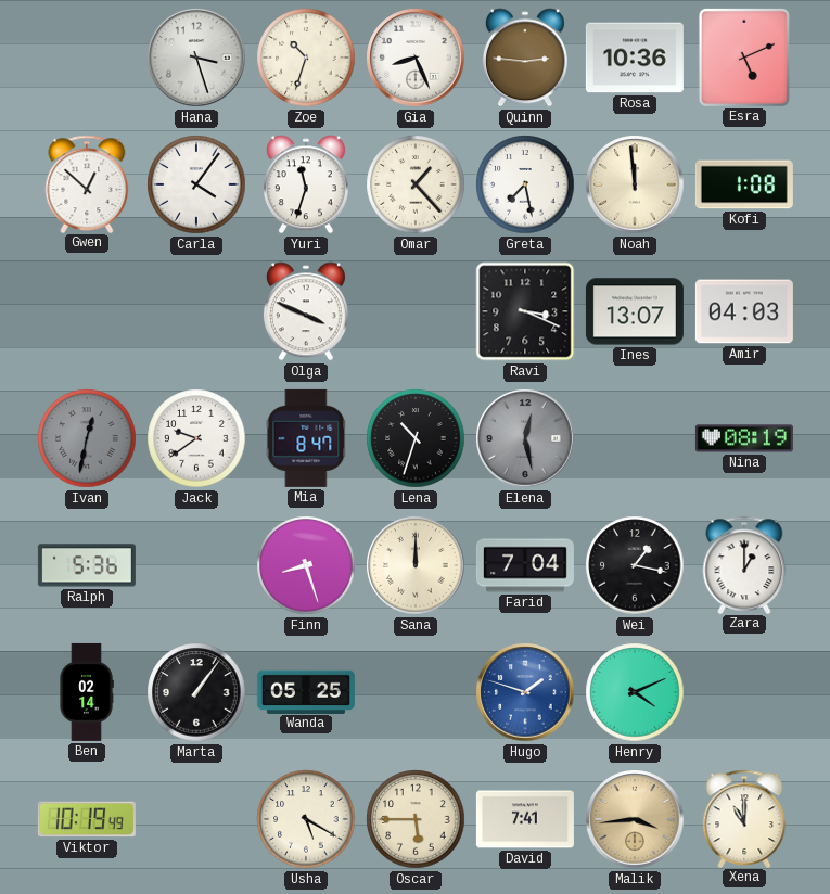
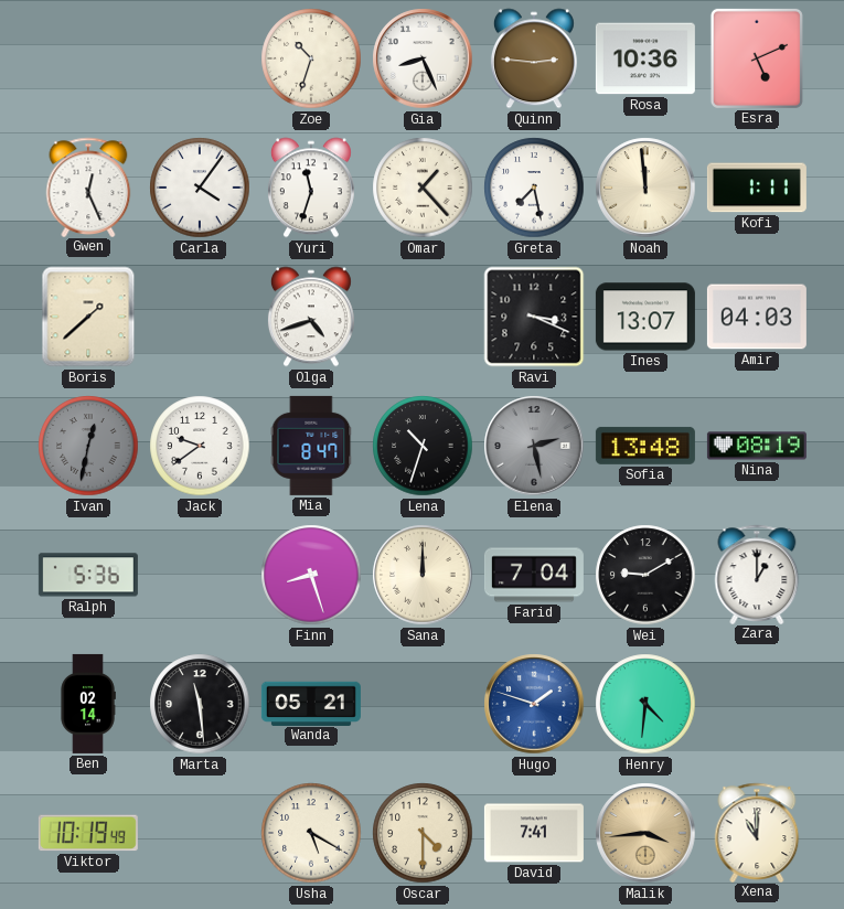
Hana: 3:27 -> none (196, 58)
Gwen: 12:52 -> 12:26 (88, 186)
Kofi: 1:08 -> 1:11 (757, 188)
Boris: none -> 1:38 (88, 317)
Olga: 3:49 -> 4:42 (311, 317)
Elena: 12:28 -> 2:28 (534, 446)
Sofia: none -> 13:48 (645, 446)
Wei: 1:17 -> 9:10 (645, 575)
Marta: 1:06 -> 11:29 (200, 704)
Wanda: 05:25 -> 05:21 (311, 703)
Henry: 4:11 -> 4:31 (645, 704)
Oscar: 5:45 -> 4:30 (423, 833)
